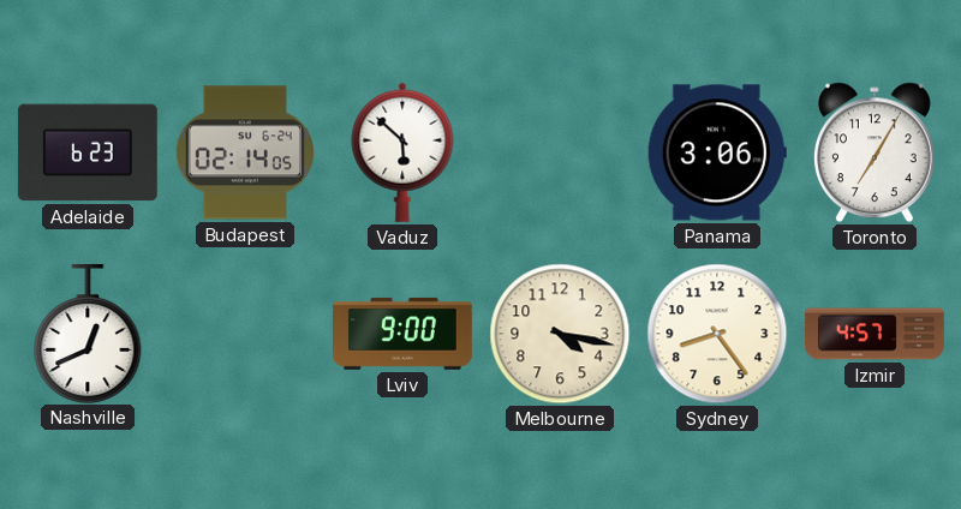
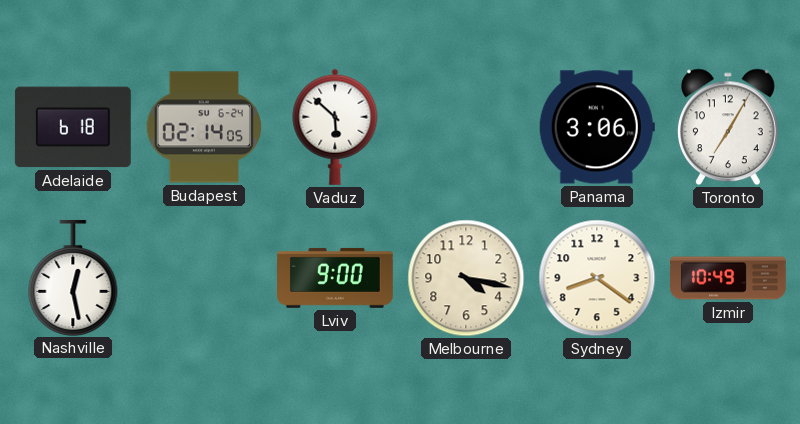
Adelaide: 6:23 -> 6:18 (73, 127)
Nashville: 12:41 -> 12:28 (73, 277)
Sydney: 8:24 -> 8:21 (597, 278)
Izmir: 4:57 -> 10:49 (728, 278)
